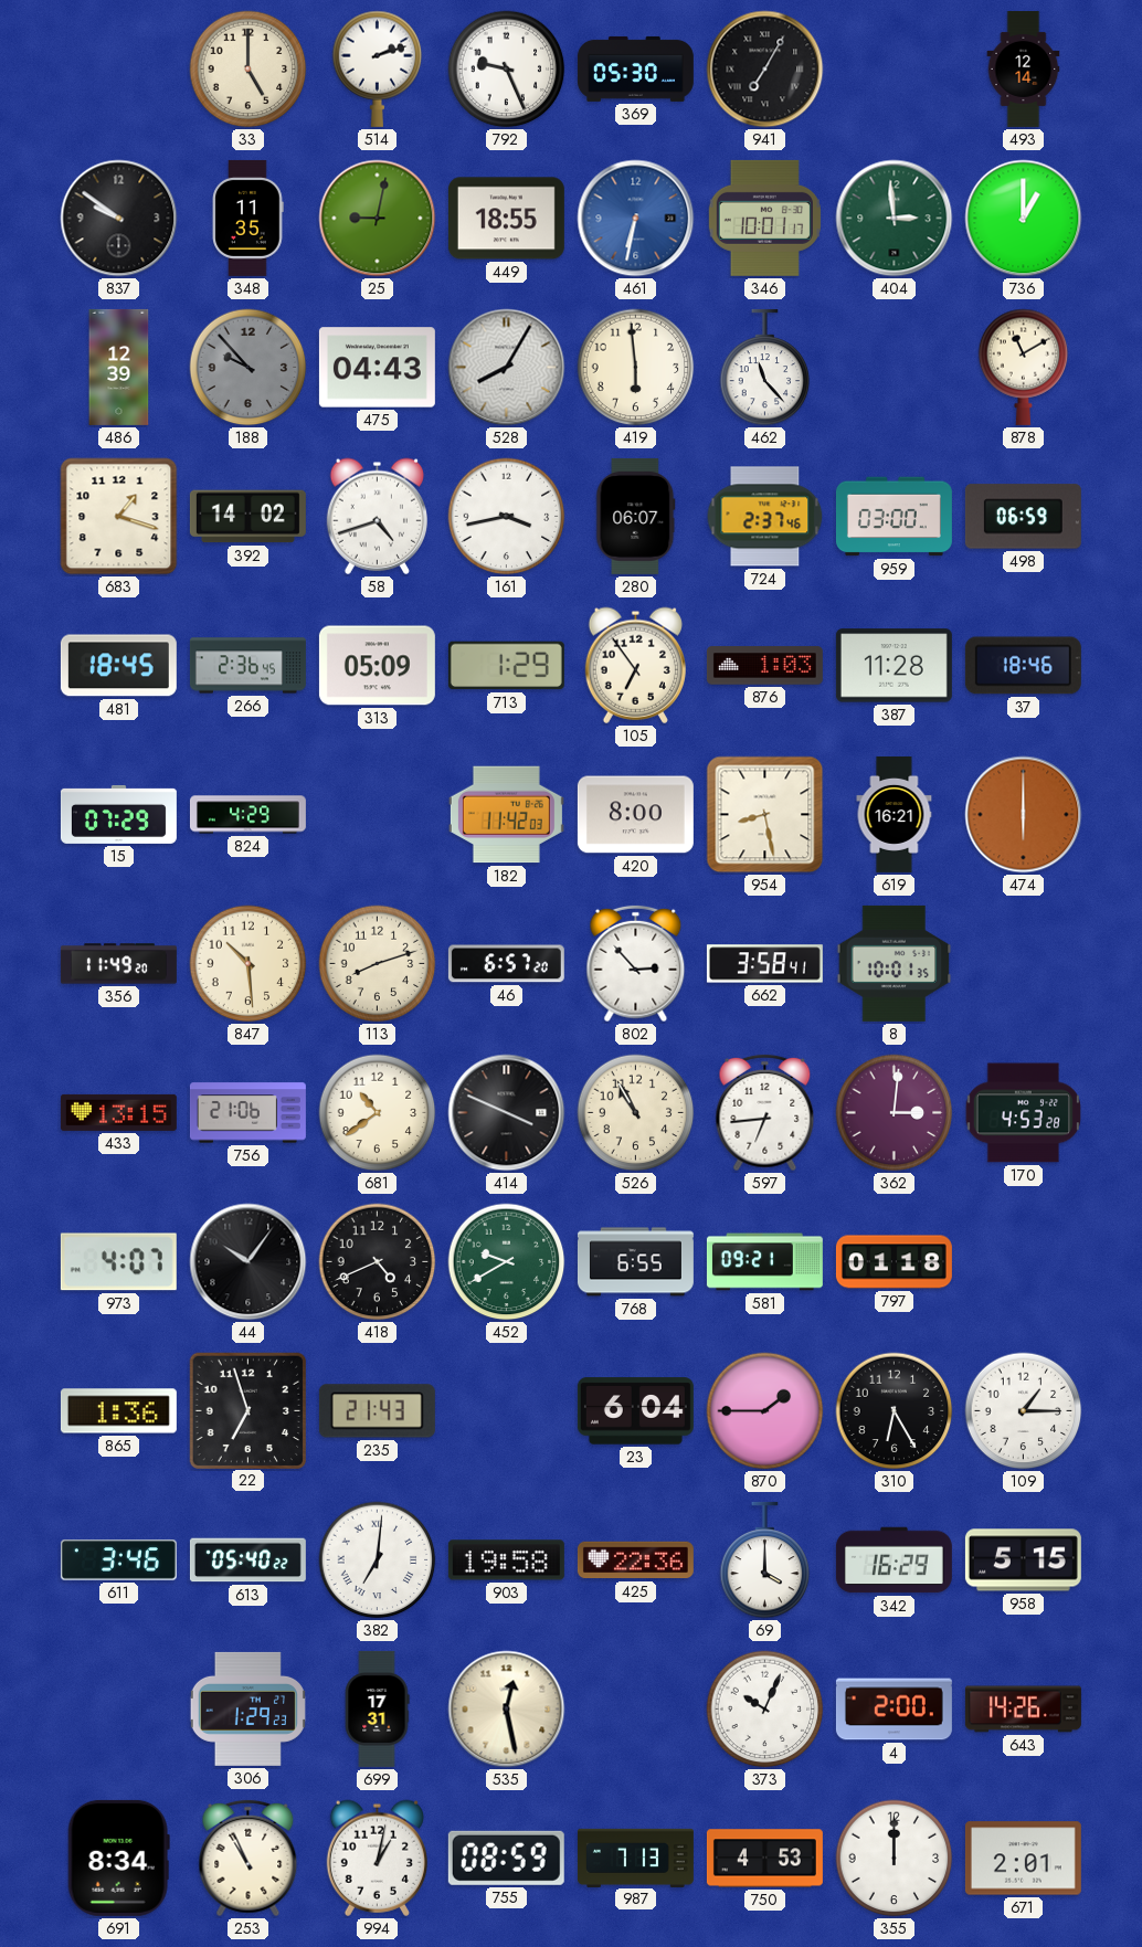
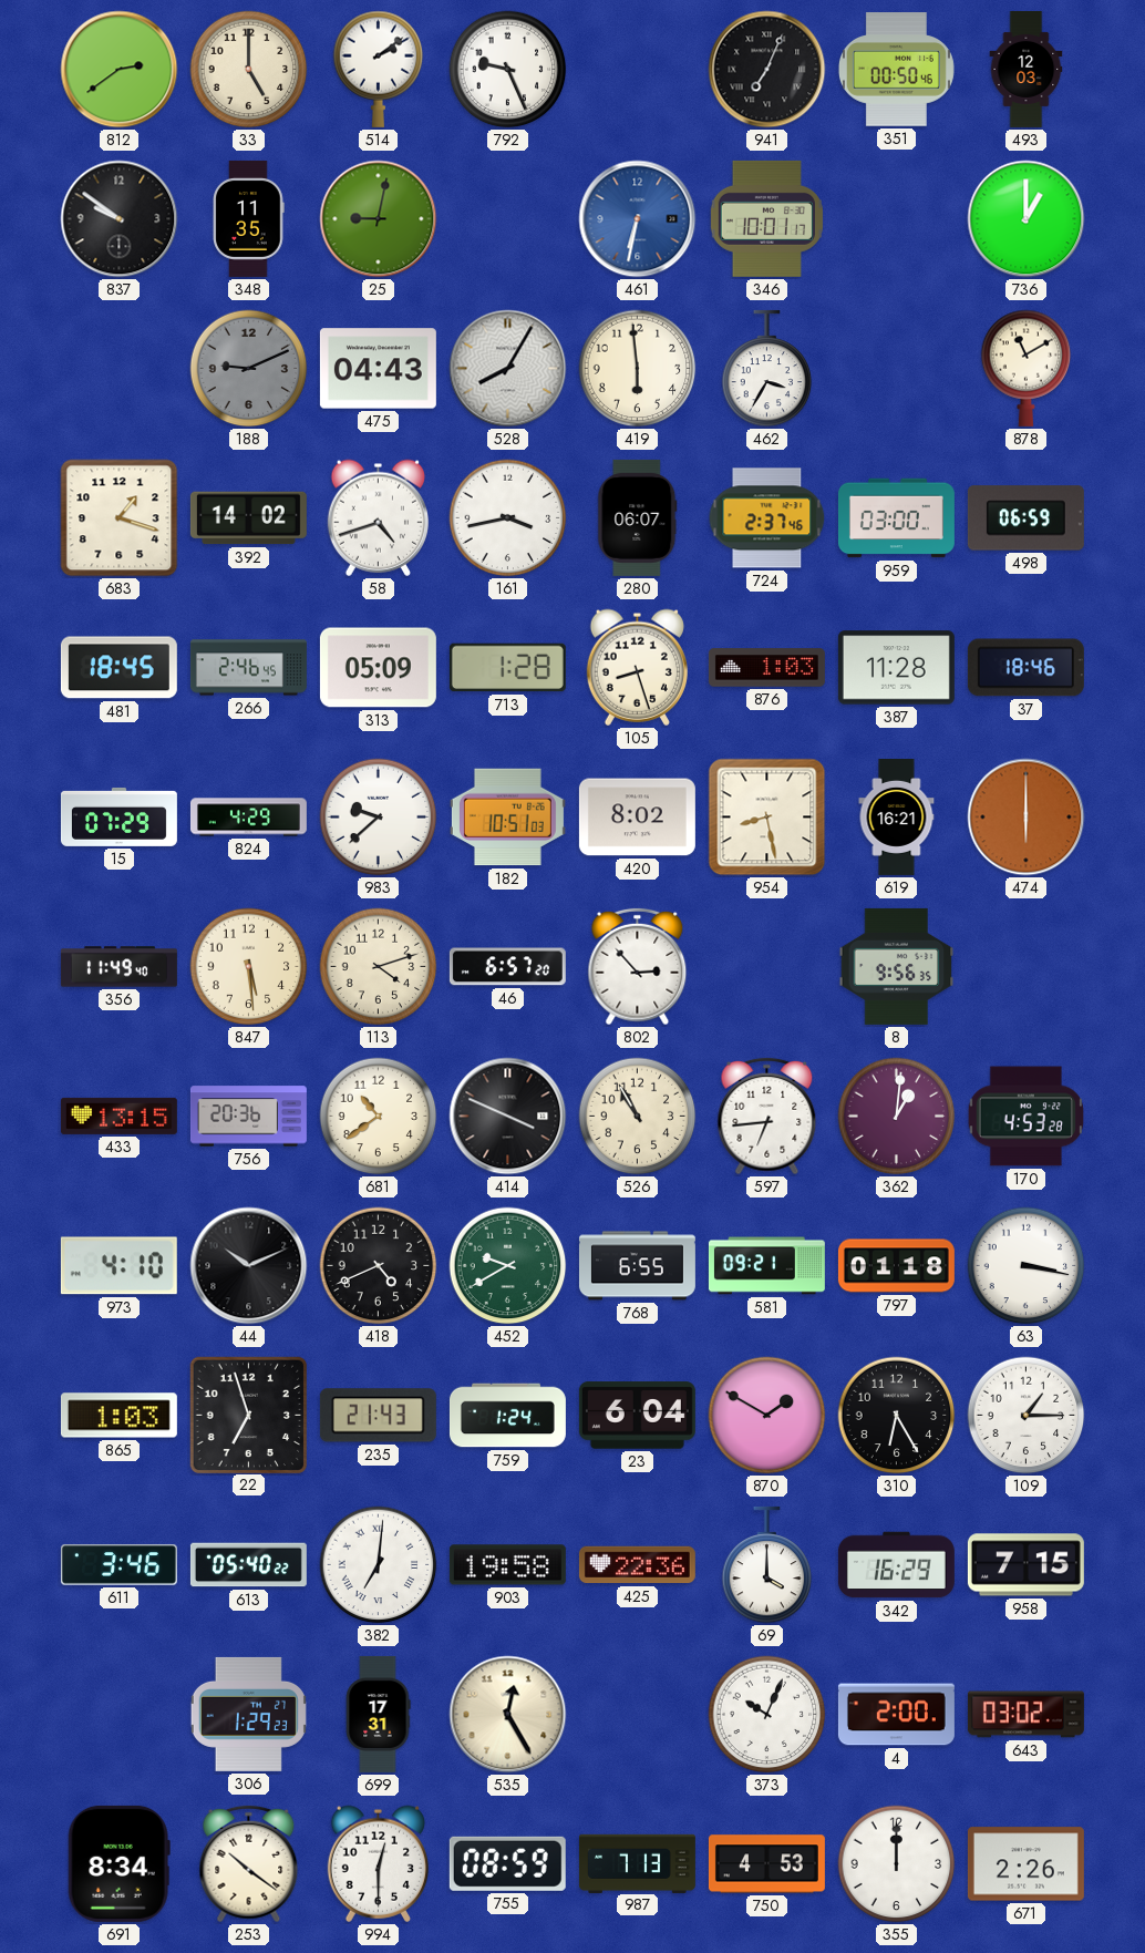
812: none -> 2:39 (120, 70)
514: 2:12 -> 2:09 (379, 69)
369: 05:30 -> none (635, 68)
941: 7:05 -> 7:04 (767, 70)
351: none -> 00:50 (896, 70)
493: 12:14 -> 12:03 (1027, 69)
449: 18:55 -> none (506, 219)
404: 2:59 -> none (895, 219)
486: 12:39 -> none (119, 367)
188: 9:53 -> 9:11 (249, 369)
462: 11:23 -> 3:35 (767, 369)
266: 2:36 -> 2:46 (248, 668)
713: 1:29 -> 1:28 (507, 668)
105: 6:54 -> 8:27 (637, 667)
983: none -> 9:38 (379, 818)
182: 11:42 -> 10:51 (507, 818)
420: 8:00 -> 8:02 (637, 818)
356: 11:49:20 -> 11:49:40 (118, 967)
847: 10:29 -> 5:29 (249, 967)
113: 8:12 -> 4:12 (379, 967)
662: 3:58 -> none (764, 964)
8: 10:01 -> 9:56 (897, 966)
756: 21:06 -> 20:36 (248, 1117)
362: 3:01 -> 1:01 (897, 1117)
973: 4:07 -> 4:10 (118, 1266)
44: 10:06 -> 10:11 (249, 1266)
63: none -> 3:17 (1027, 1266)
865: 1:36 -> 1:03 (118, 1416)
759: none -> 1:24 (507, 1416)
870: 1:45 -> 1:50 (767, 1416)
958: 5:15 -> 7:15 (1025, 1565)
535: 12:28 -> 12:25 (508, 1715)
643: 14:26 -> 03:02 (1025, 1715)
253: 10:56 -> 10:21 (249, 1864)
994: 1:02 -> 12:30 (378, 1863)
671: 2:01 -> 2:26 (1025, 1864)
